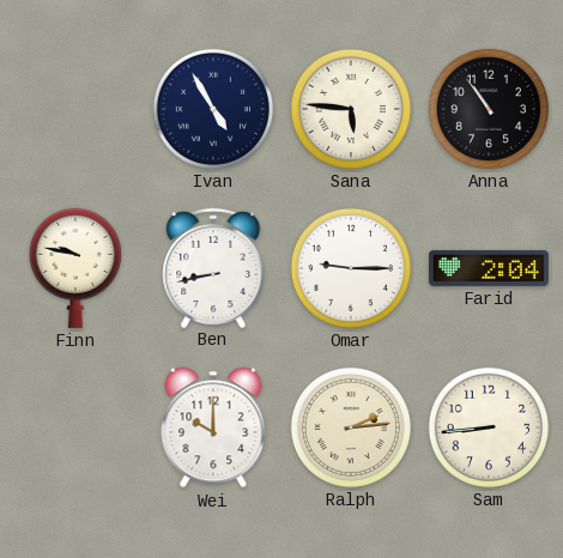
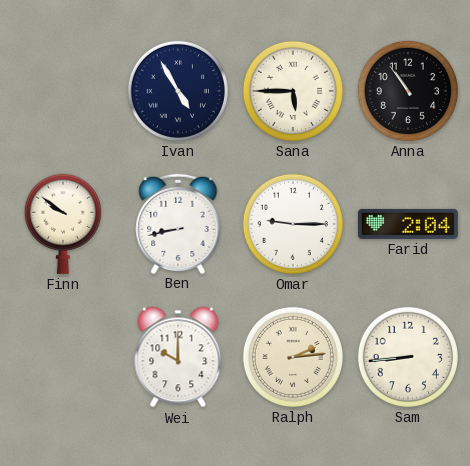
Sana: 5:46 -> 5:45 (293, 91)
Finn: 9:47 -> 9:51 (63, 224)
